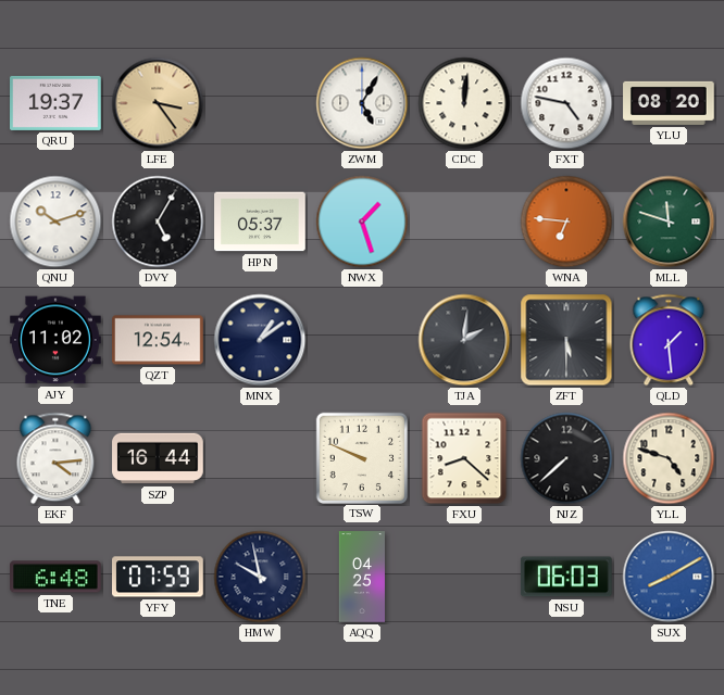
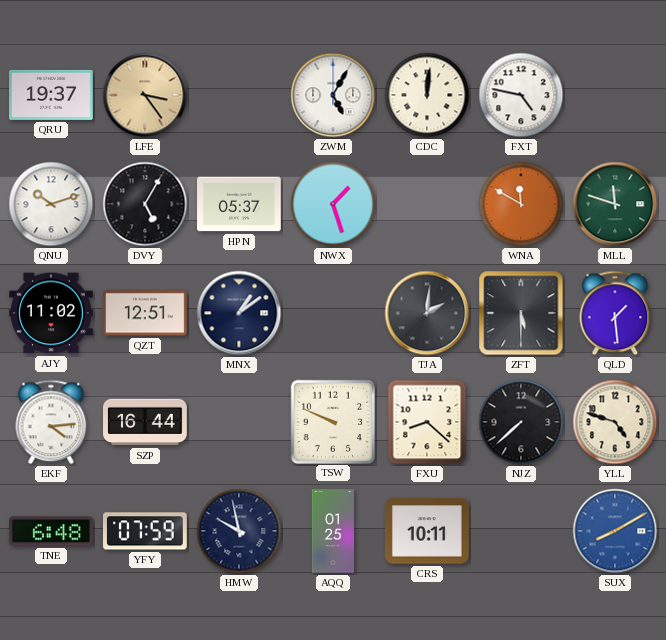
YLU: 08:20 -> none (669, 103)
WNA: 6:46 -> 11:50 (521, 204)
QZT: 12:54 -> 12:51 (145, 313)
AQQ: 04:25 -> 01:25 (333, 531)
CRS: none -> 10:11 (427, 531)
NSU: 06:03 -> none (566, 577)
